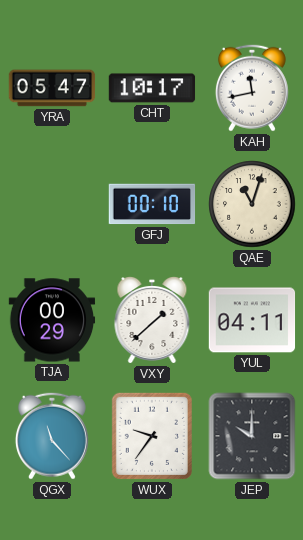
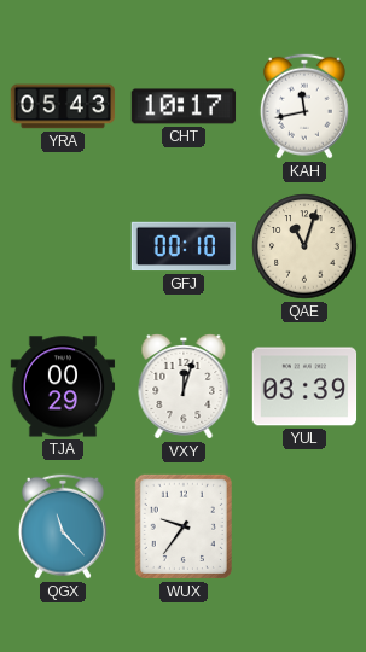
YRA: 05:47 -> 05:43 (63, 106)
VXY: 1:38 -> 12:03 (184, 388)
YUL: 04:11 -> 03:39 (304, 386)
JEP: 10:00 -> none (252, 436)
